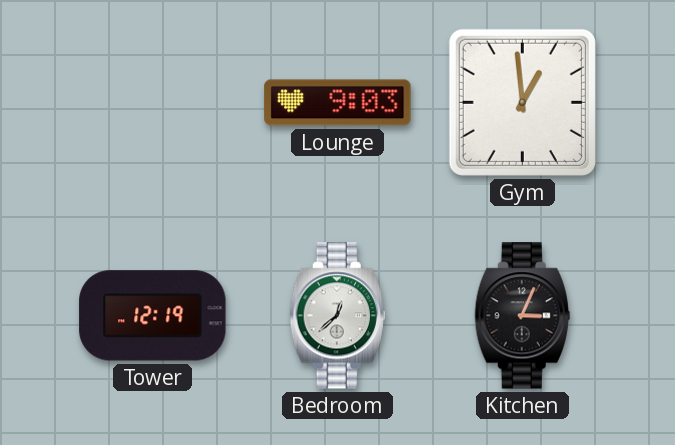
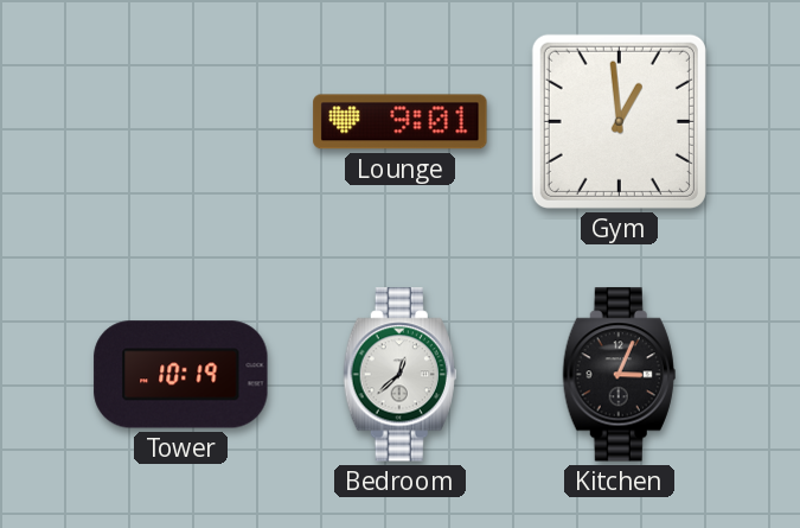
Lounge: 9:03 -> 9:01 (401, 122)
Tower: 12:19 -> 10:19 (181, 375)
